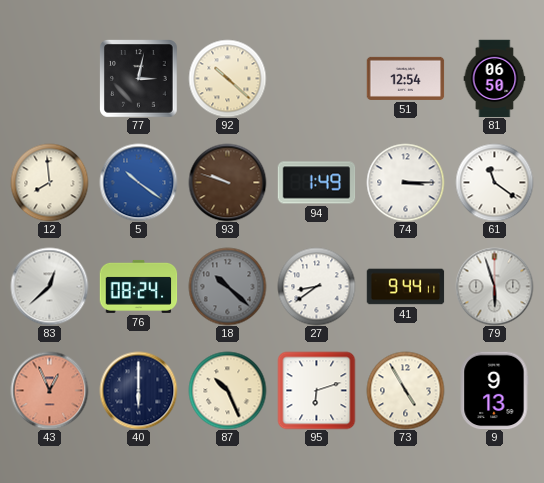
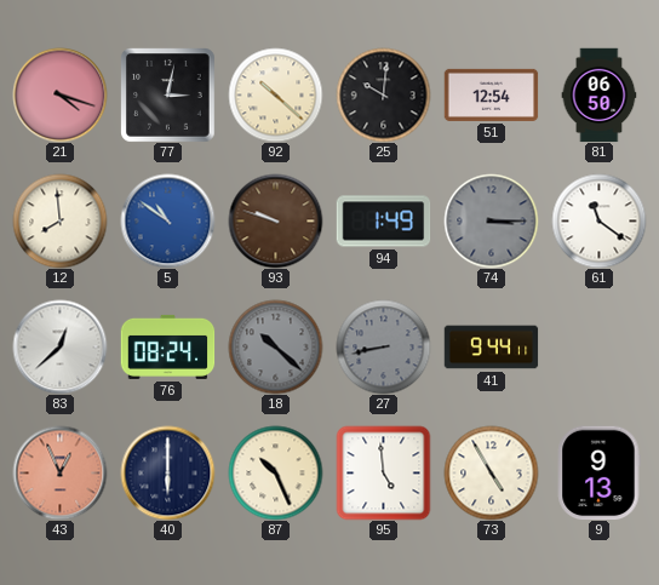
21: none -> 4:18 (59, 94)
25: none -> 10:01 (383, 94)
5: 10:21 -> 10:51 (167, 220)
74 dial: white -> grey (491, 220)
27: 8:39 -> 8:43 (383, 346)
27 dial: white -> grey (383, 346)
79: 5:57 -> none (494, 286)
95: 6:12 -> 4:59 (383, 472)
